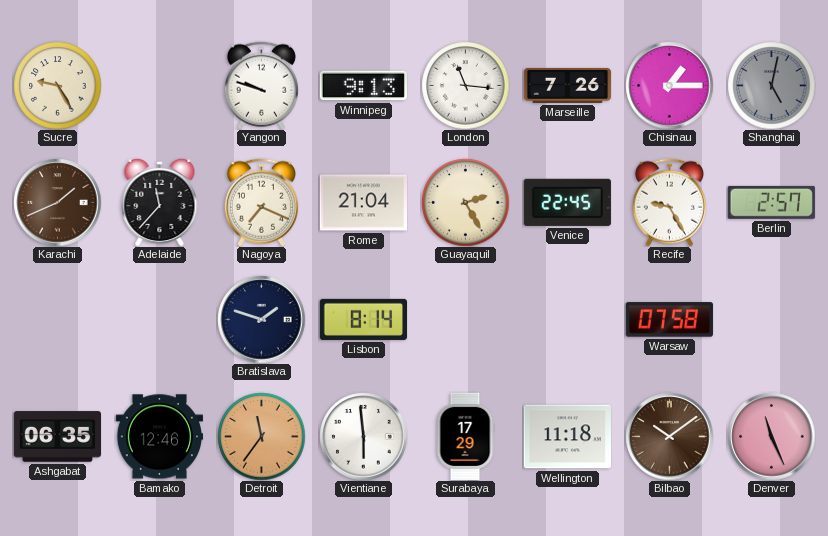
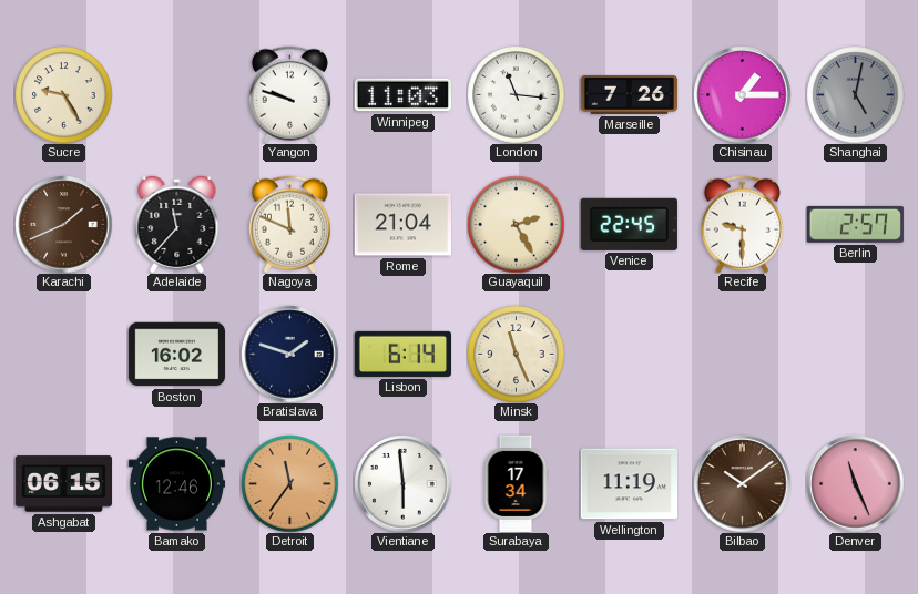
Winnipeg: 9:13 -> 11:03 (402, 95)
Nagoya: 7:19 -> 11:49 (289, 224)
Recife: 9:25 -> 9:30 (742, 224)
Boston: none -> 16:02 (176, 355)
Lisbon: 8:14 -> 6:14 (402, 354)
Minsk: none -> 11:26 (516, 354)
Warsaw: 07:58 -> none (669, 320)
Ashgabat: 06:35 -> 06:15 (63, 484)
Surabaya: 17:29 -> 17:34 (516, 483)
Wellington: 11:18 -> 11:19 (629, 484)
